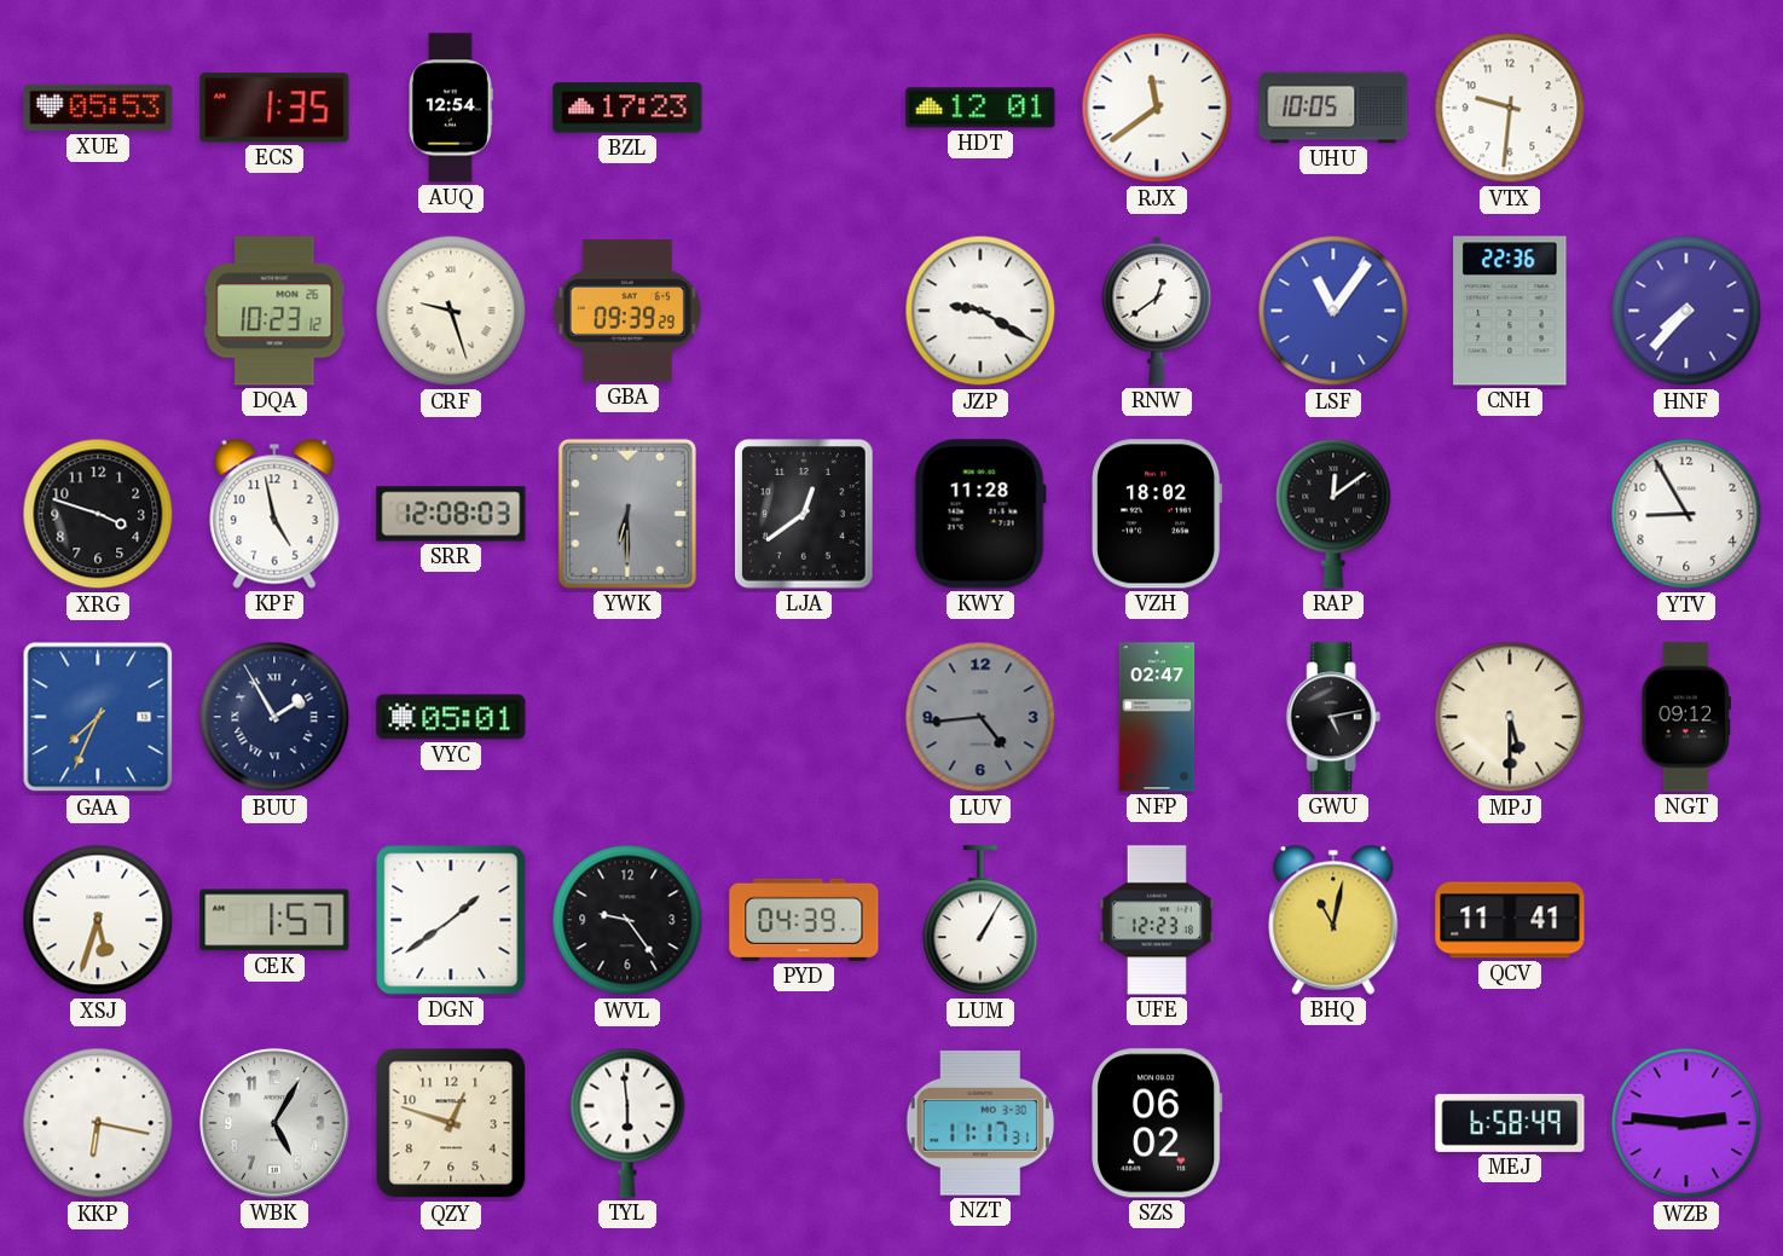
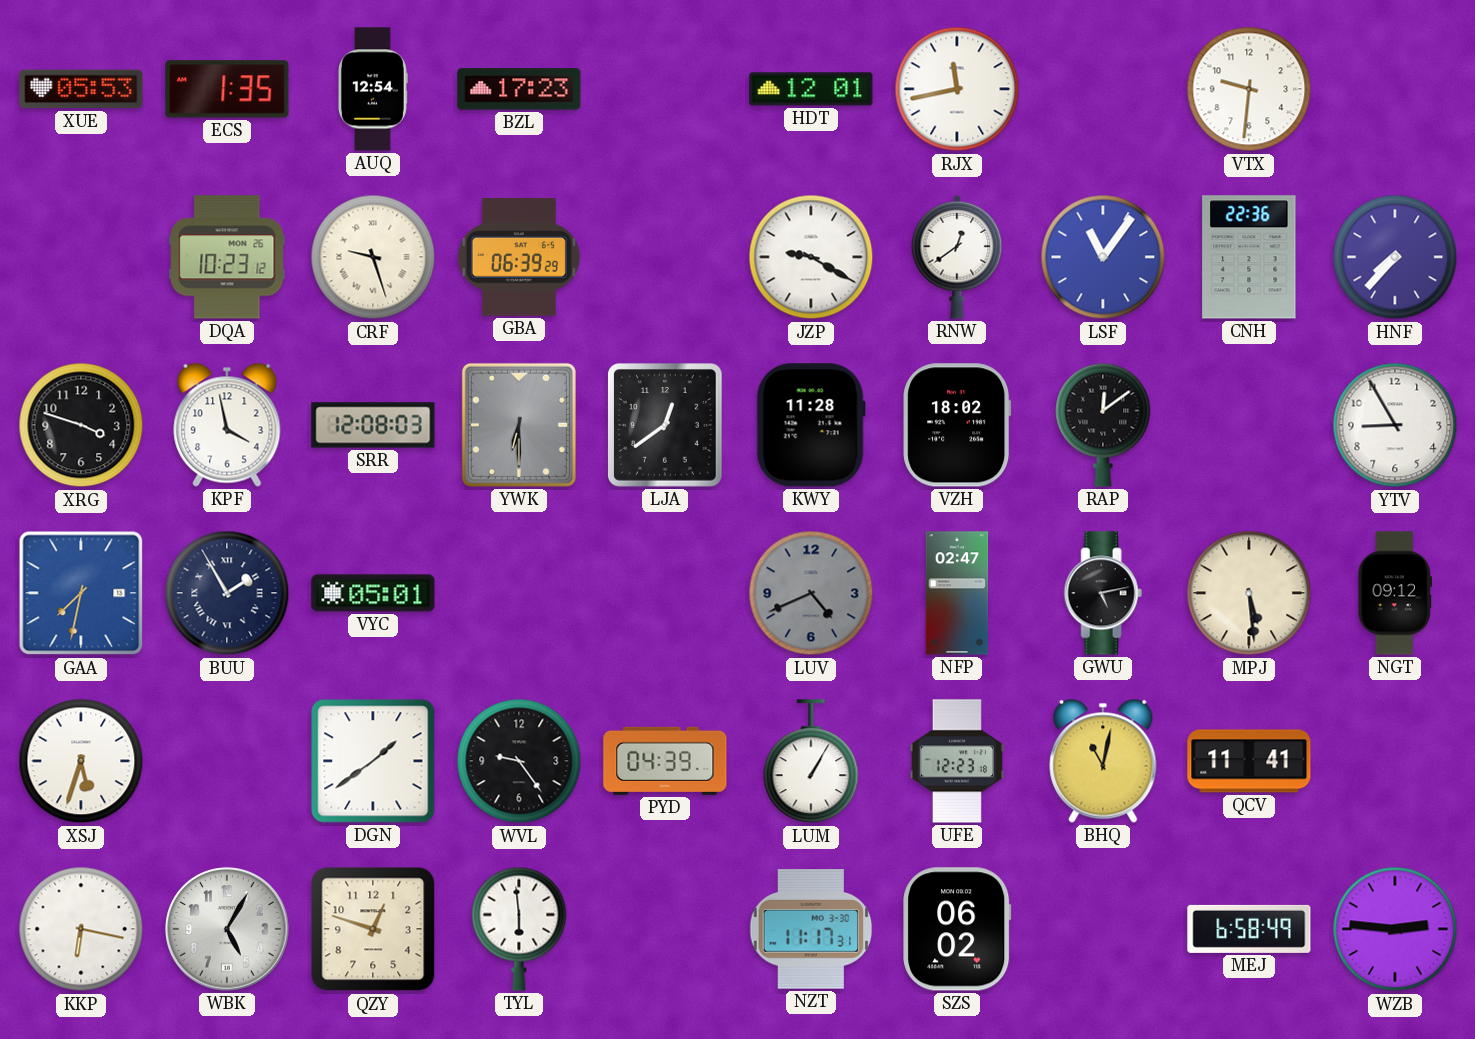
RJX: 11:39 -> 11:43 (957, 89)
UHU: 10:05 -> none (1333, 108)
GBA: 09:39 -> 06:39 (519, 257)
KPF: 4:58 -> 3:58 (227, 425)
GAA: 7:34 -> 7:32 (81, 593)
LUV: 4:44 -> 4:41 (811, 593)
MPJ: 5:30 -> 5:29 (1249, 593)
CEK: 1:57 -> none (274, 920)
